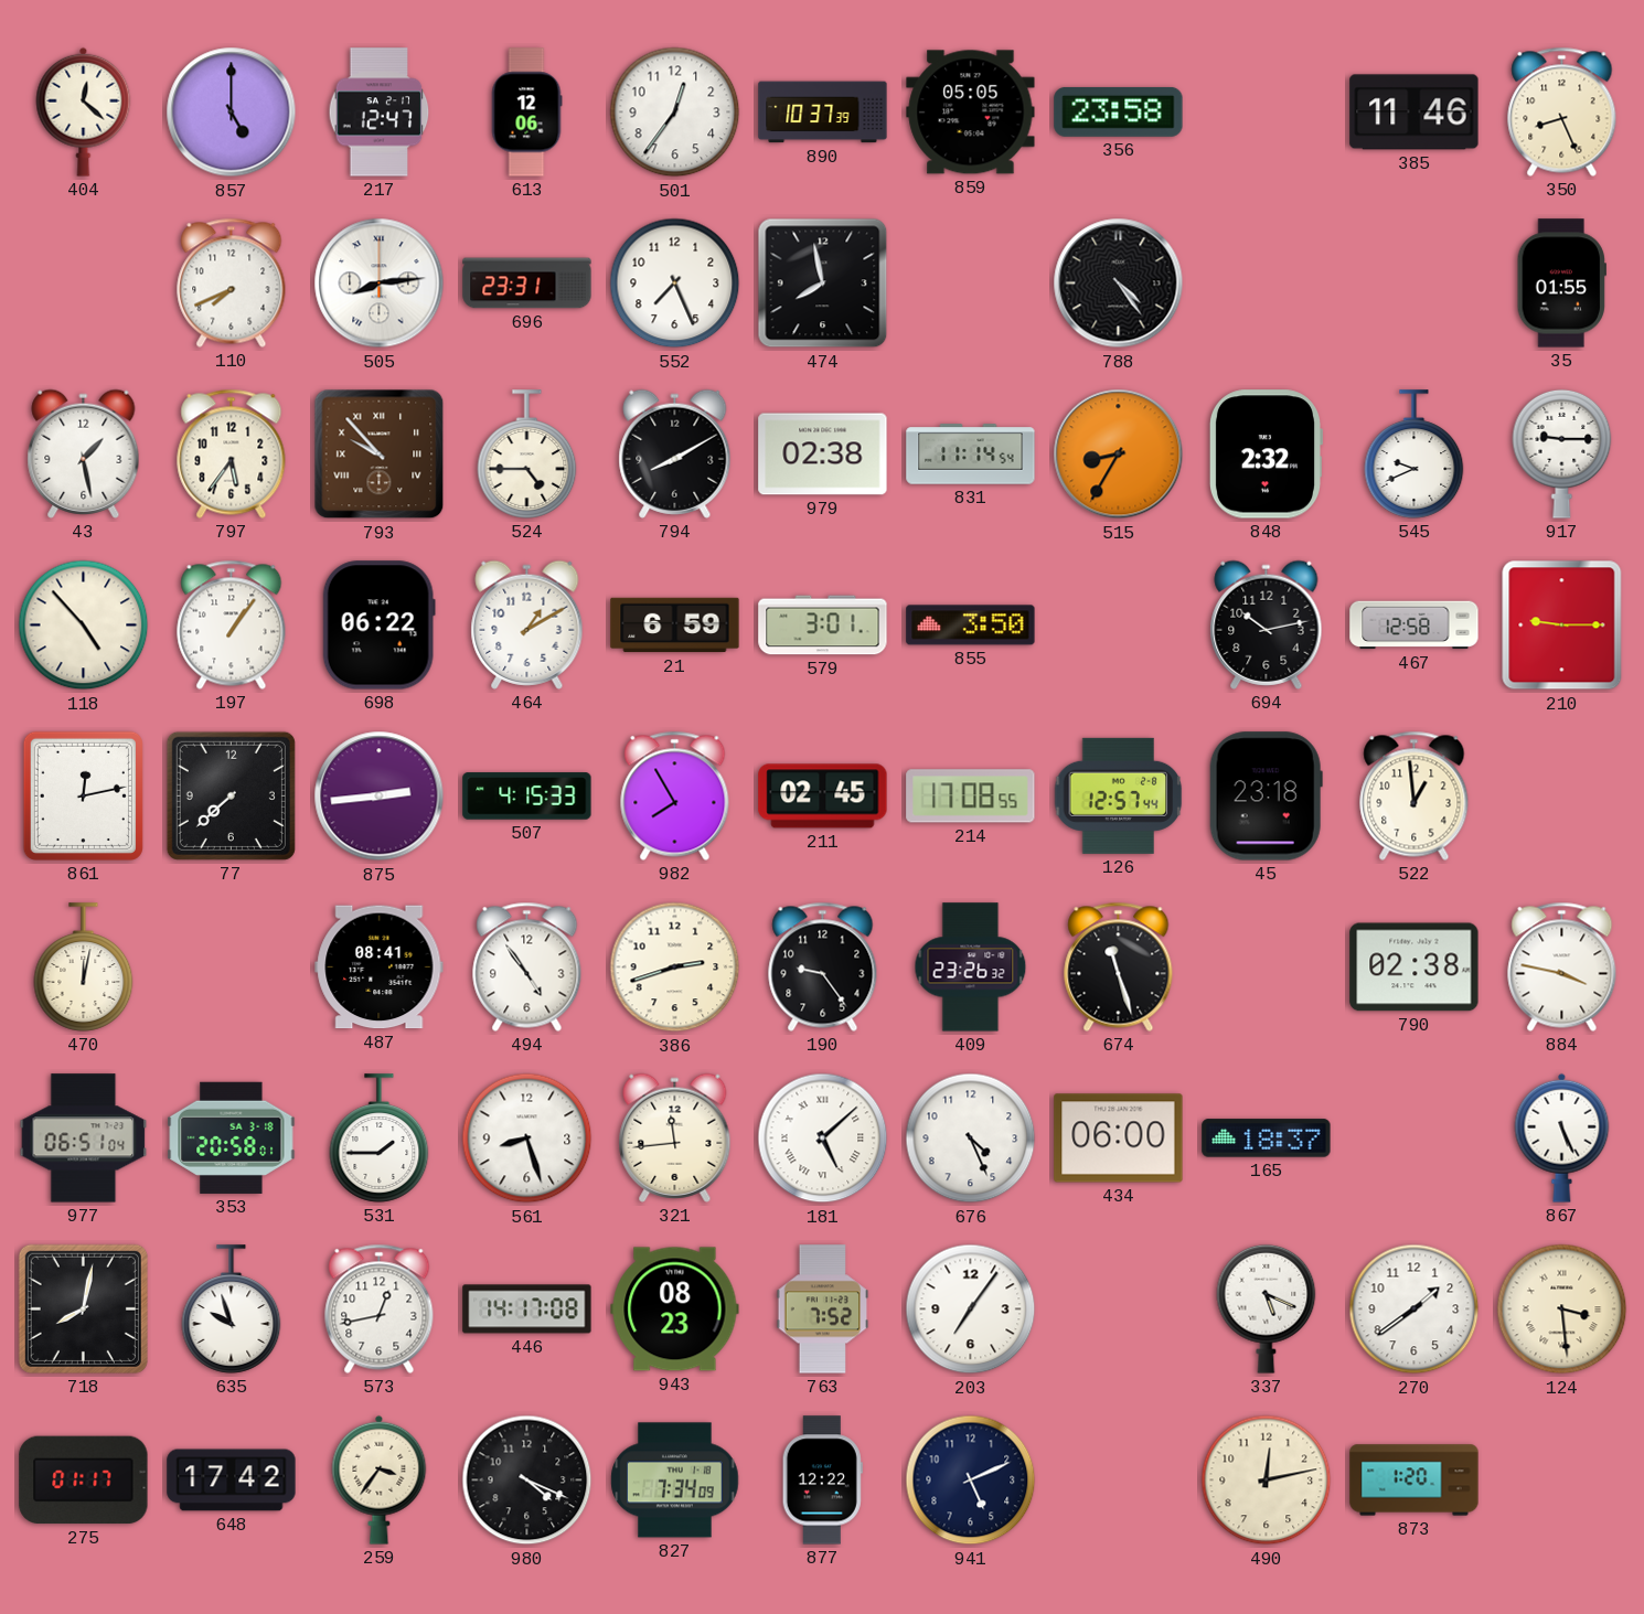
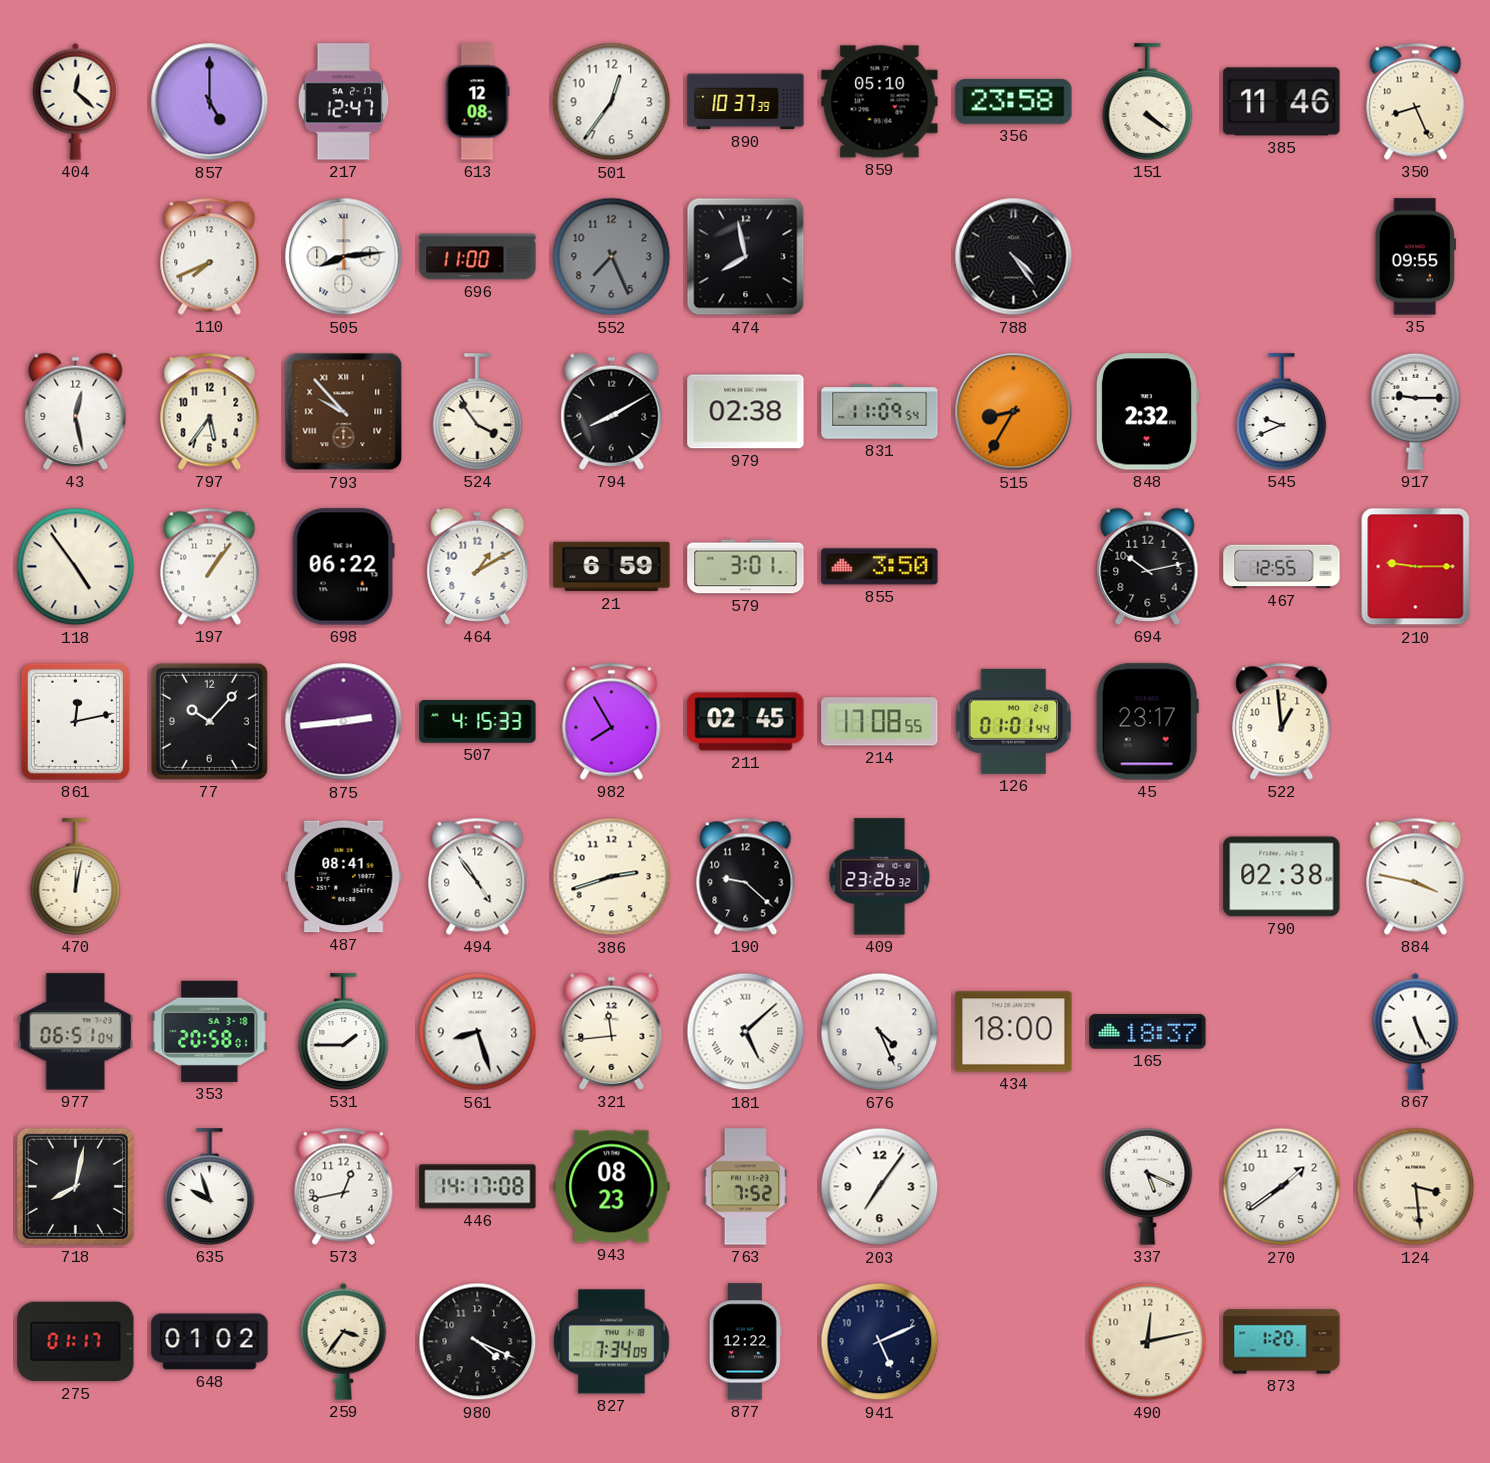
613: 12:06 -> 12:08 (477, 102)
859: 05:05 -> 05:10 (880, 102)
151: none -> 4:21 (1148, 102)
696: 23:31 -> 11:00 (478, 257)
552 dial: white -> grey (612, 257)
35: 01:55 -> 09:55 (1415, 257)
43: 1:28 -> 12:28 (76, 411)
524: 4:45 -> 3:54 (478, 412)
831: 11:14 -> 11:09 (880, 412)
118: 4:53 -> 4:54 (76, 567)
467: 12:58 -> 12:55 (1282, 567)
77: 7:38 -> 10:07 (209, 721)
126: 12:57 -> 01:01 (1014, 721)
45: 23:18 -> 23:17 (1147, 722)
190: 9:24 -> 9:22 (746, 876)
674: 11:27 -> none (1119, 966)
434: 06:00 -> 18:00 (1014, 1032)
648: 17:42 -> 01:02 (210, 1342)
